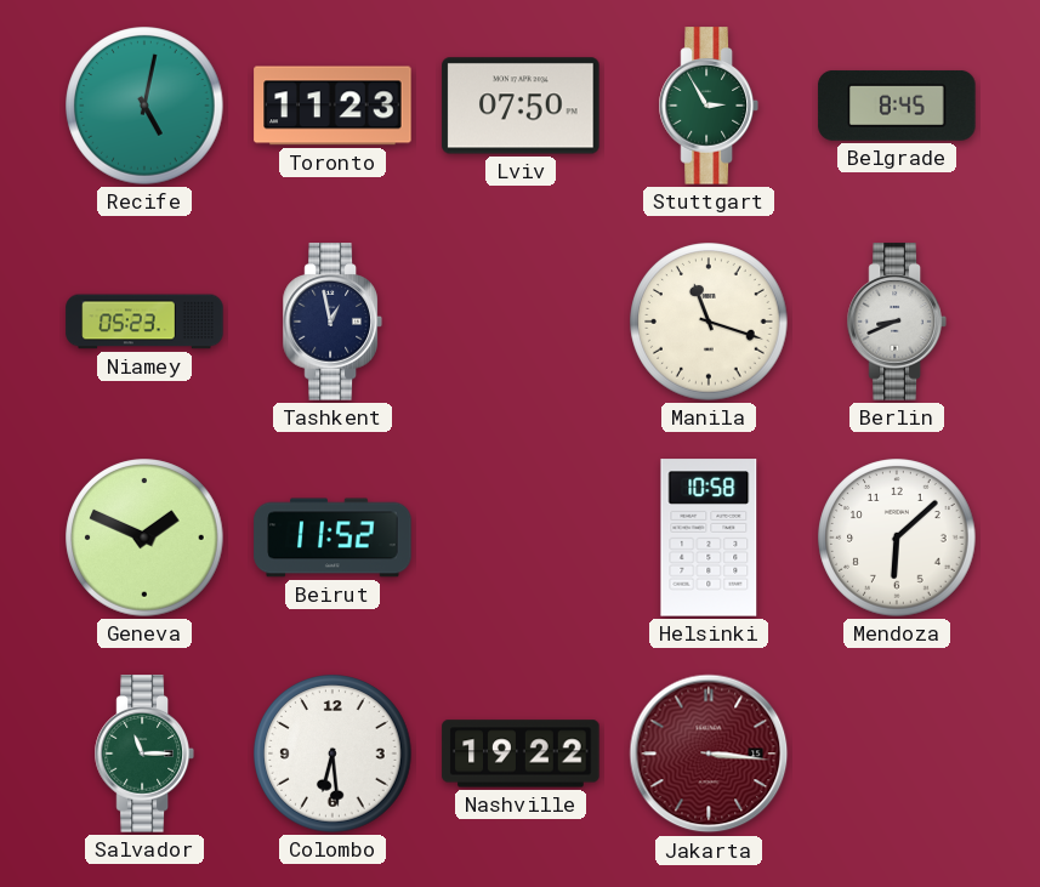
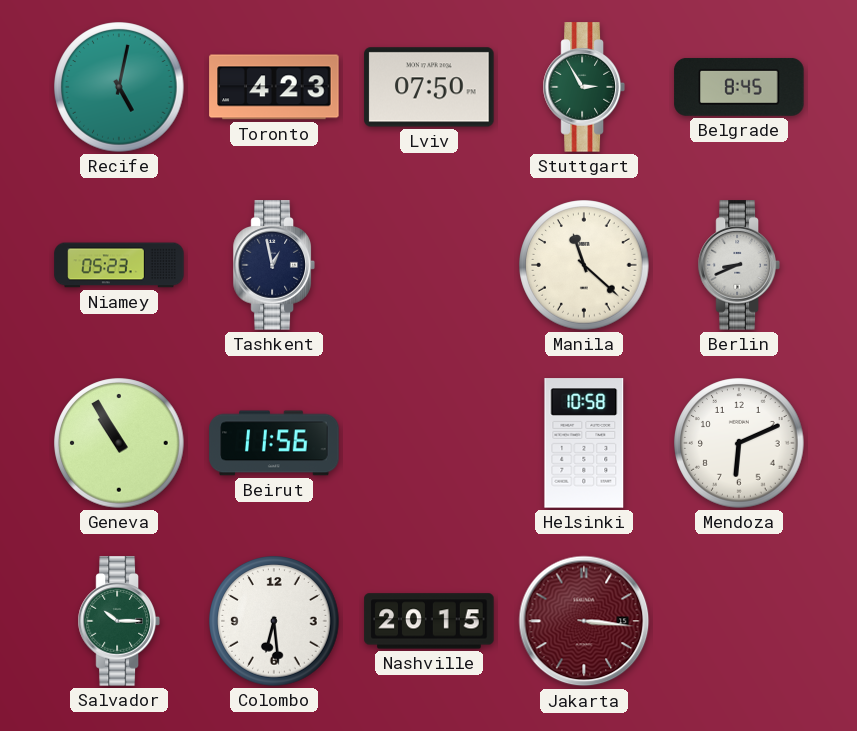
Toronto: 11:23 -> 4:23 (274, 87)
Manila: 11:18 -> 11:22 (584, 265)
Geneva: 1:49 -> 10:55 (119, 443)
Beirut: 11:52 -> 11:56 (274, 443)
Mendoza: 6:08 -> 6:11 (739, 443)
Salvador: 11:15 -> 10:15 (119, 621)
Nashville: 19:22 -> 20:15 (429, 621)
